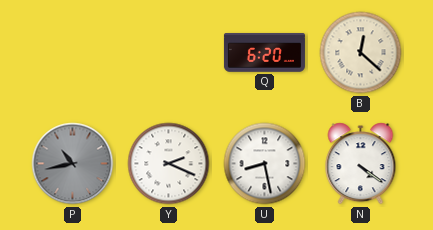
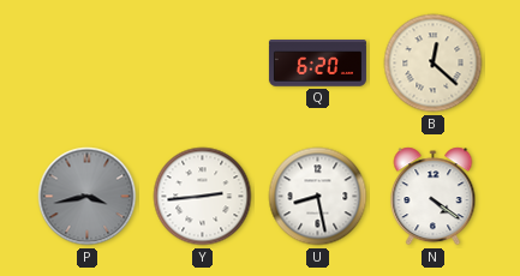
P: 10:43 -> 3:43 (88, 197)
Y: 2:19 -> 2:44 (203, 197)
